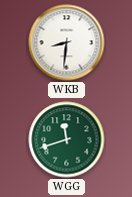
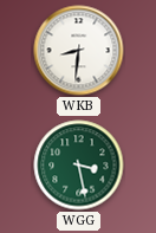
WGG: 11:42 -> 3:28 (79, 166)
